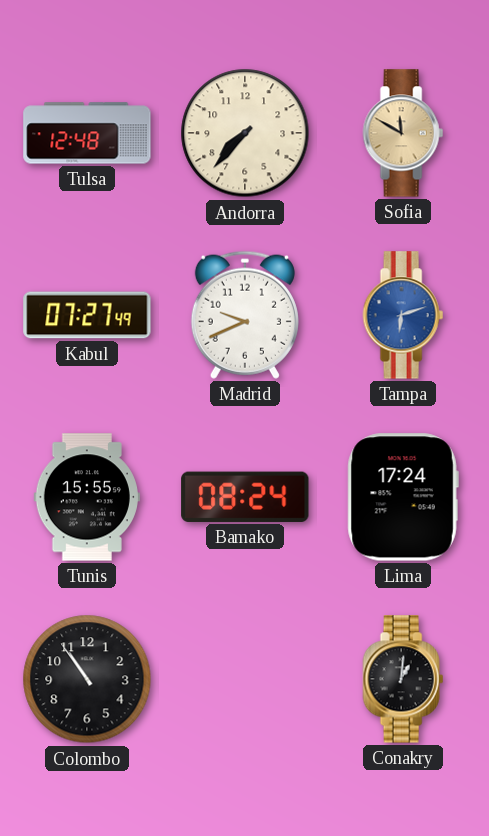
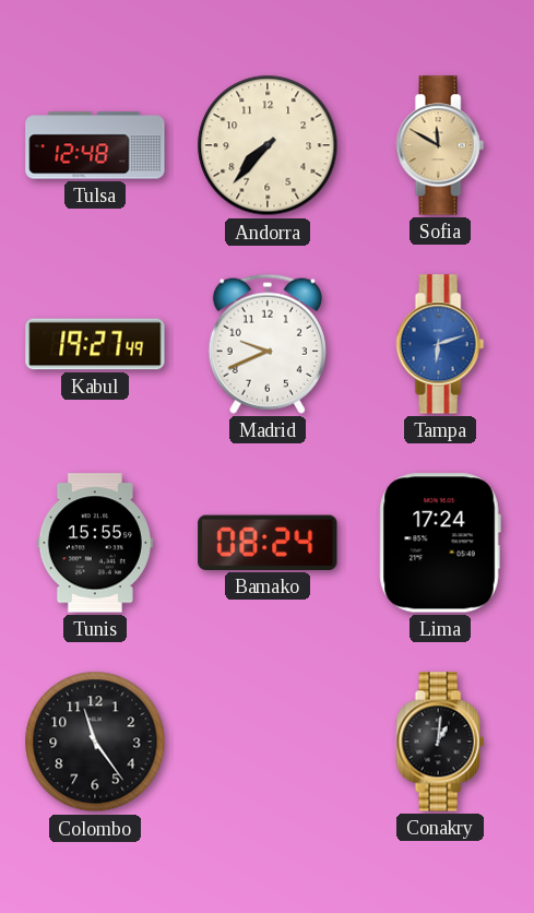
Kabul: 07:27 -> 19:27 (95, 344)
Colombo: 10:54 -> 11:24 (95, 742)
